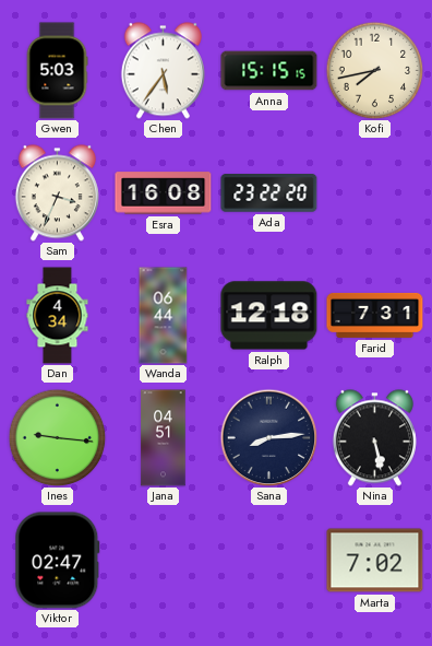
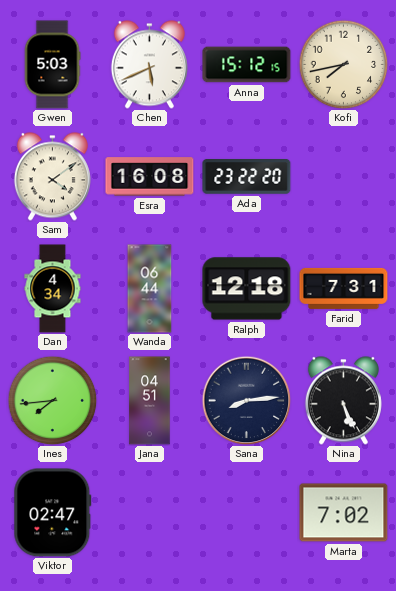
Chen: 5:36 -> 5:41 (149, 65)
Anna: 15:15 -> 15:12 (247, 65)
Sam: 3:34 -> 4:09 (52, 177)
Ines: 9:16 -> 7:44 (52, 400)
Nina: 5:28 -> 5:26 (343, 401)
